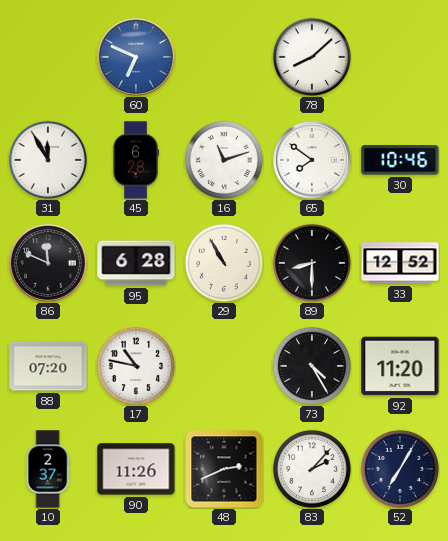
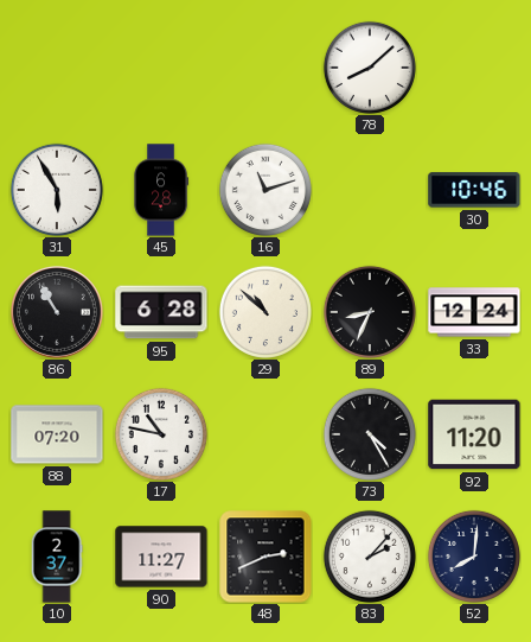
60: 6:49 -> none (137, 58)
31: 11:55 -> 5:55 (57, 190)
65: 7:51 -> none (313, 161)
86: 11:49 -> 10:55 (58, 313)
29: 10:55 -> 10:52 (265, 312)
89: 8:30 -> 8:34 (370, 312)
33: 12:52 -> 12:24 (474, 312)
90: 11:26 -> 11:27 (161, 557)
52: 7:05 -> 8:01 (474, 557)
